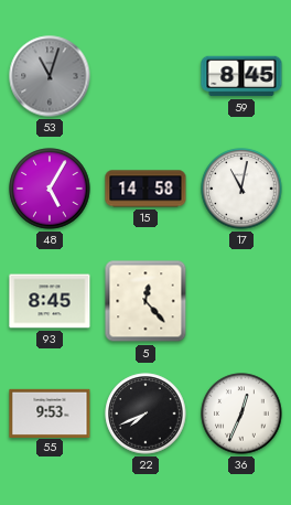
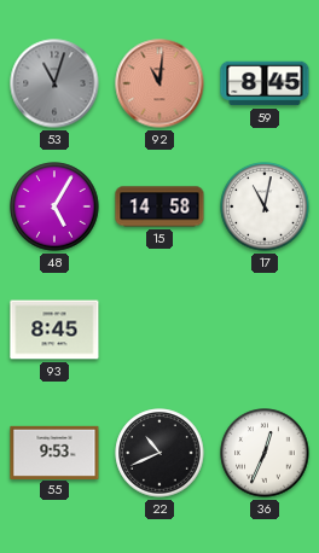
92: none -> 11:01 (159, 83)
5: 12:23 -> none (145, 301)
22: 7:41 -> 10:41 (159, 453)
